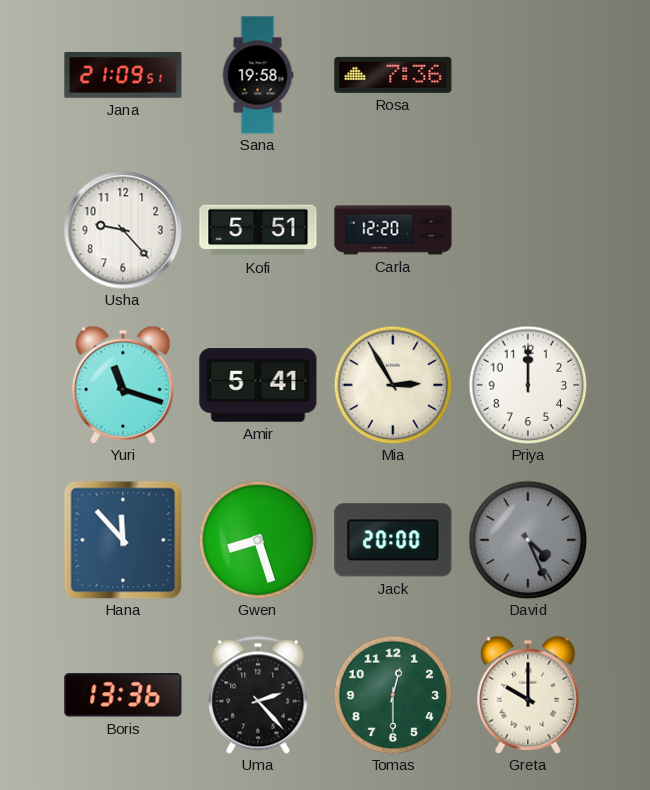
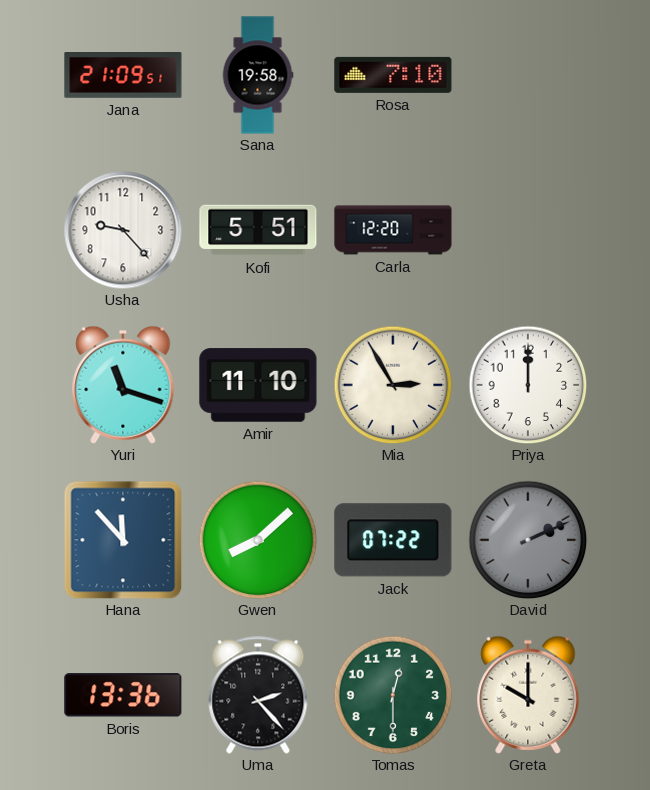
Rosa: 7:36 -> 7:10 (393, 75)
Amir: 5:41 -> 11:10 (258, 385)
Gwen: 8:27 -> 8:08 (258, 540)
Jack: 20:00 -> 07:22 (393, 540)
David: 4:26 -> 2:11 (528, 540)
